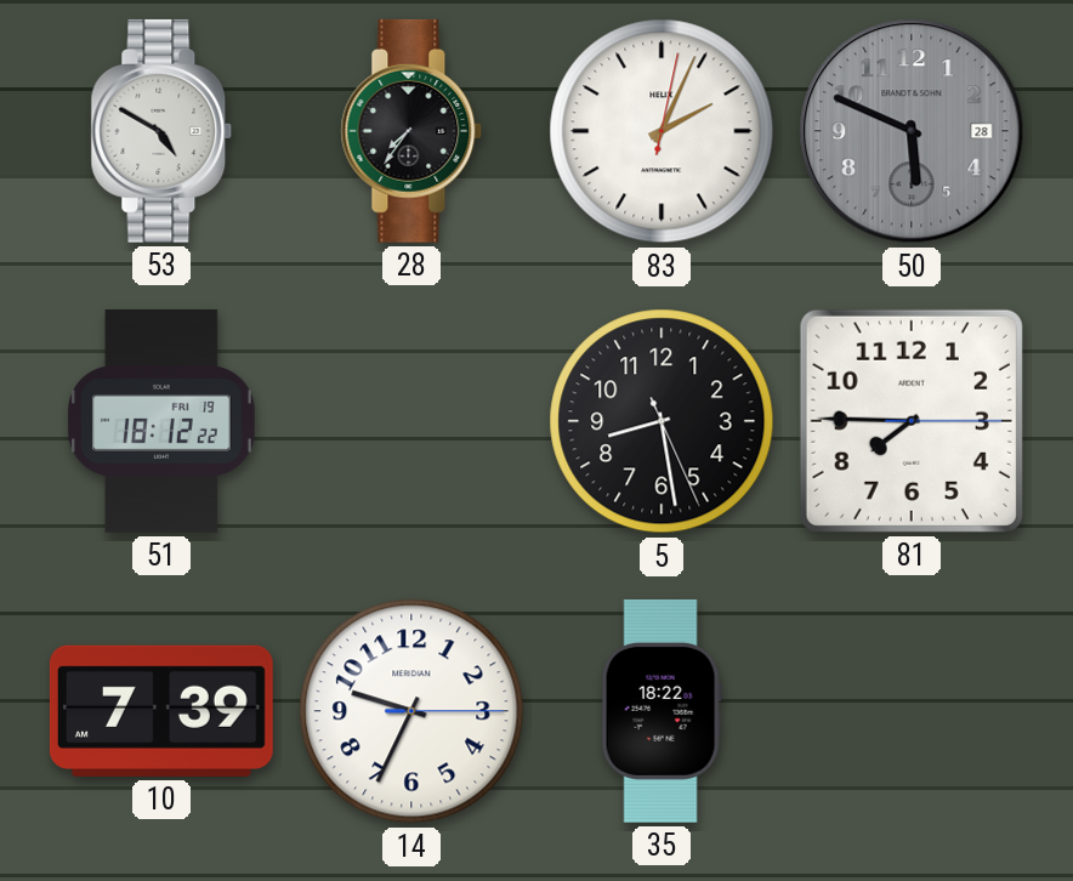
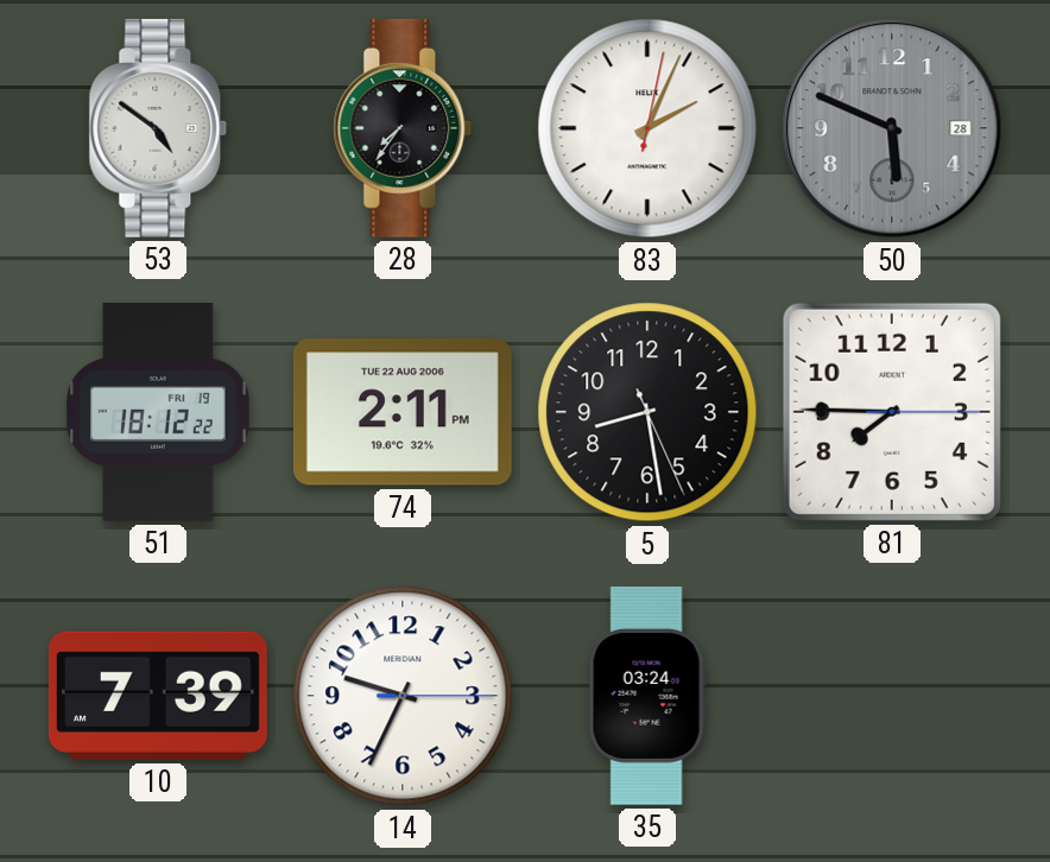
53: 4:50 -> 4:51 (158, 128)
74: none -> 2:11 (403, 412)
35: 18:22 -> 03:24 (647, 696)
